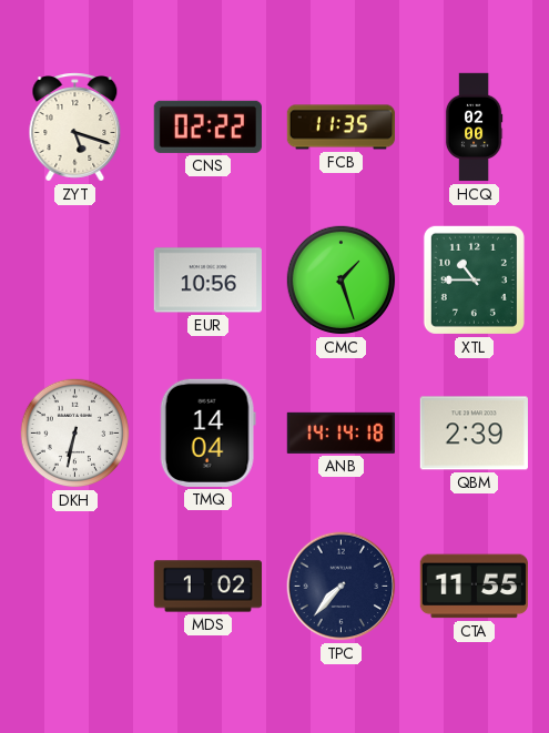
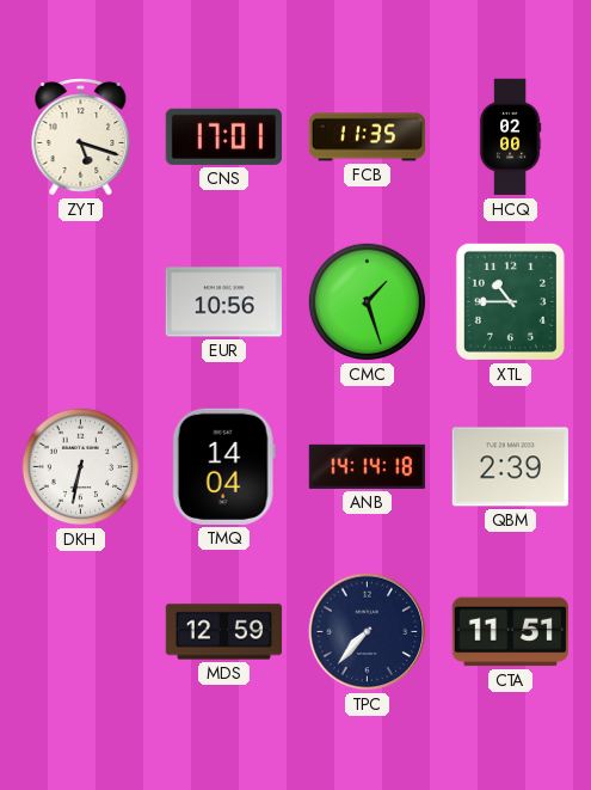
CNS: 02:22 -> 17:01 (223, 136)
MDS: 1:02 -> 12:59 (224, 632)
CTA: 11:55 -> 11:51 (510, 632)
